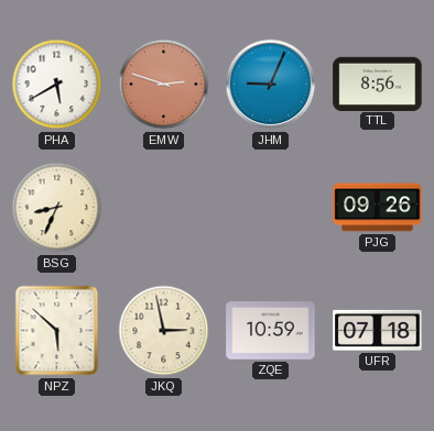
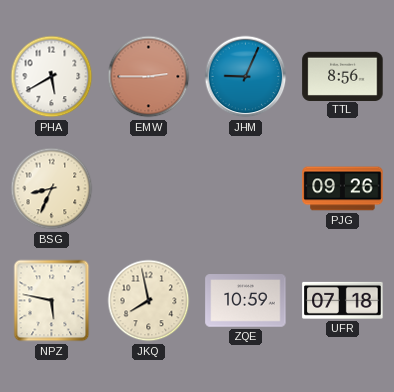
EMW: 2:48 -> 2:45 (149, 77)
NPZ: 5:52 -> 5:47 (52, 301)
JKQ: 2:58 -> 7:58 (149, 301)
